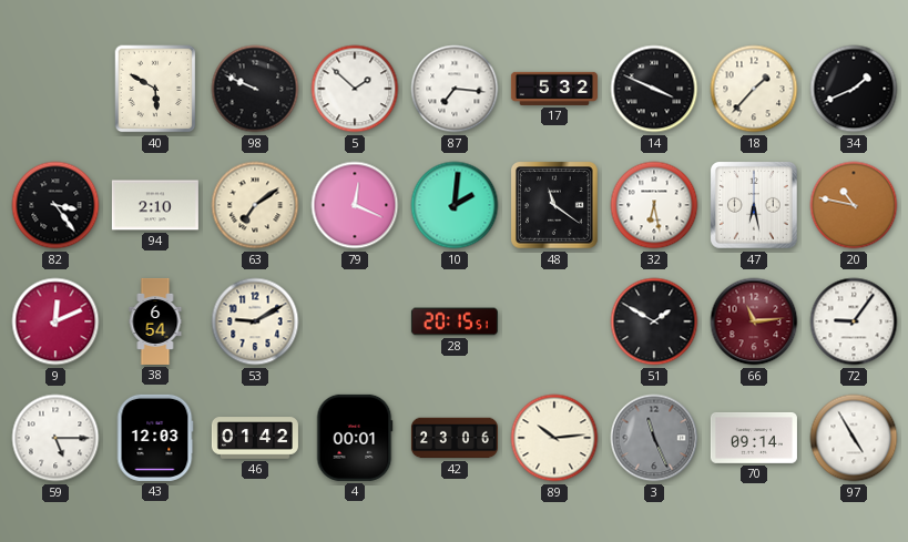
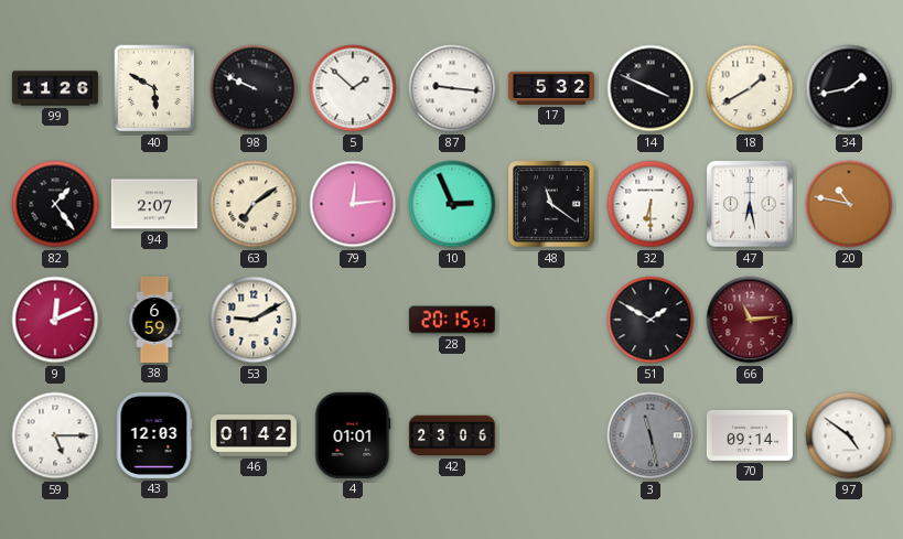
99: none -> 11:26 (55, 88)
87: 7:16 -> 9:16 (452, 88)
18: 1:37 -> 1:40 (750, 88)
34: 1:41 -> 1:43 (849, 88)
82: 3:24 -> 1:24 (55, 204)
94: 2:10 -> 2:07 (154, 204)
79: 12:19 -> 12:14 (353, 204)
10: 2:01 -> 2:56 (452, 204)
32: 6:28 -> 6:30 (651, 204)
38: 6:54 -> 6:59 (154, 320)
72: 9:06 -> none (854, 321)
4: 00:01 -> 01:01 (353, 435)
89: 10:14 -> none (554, 438)
3: 11:26 -> 11:28 (651, 435)
97: 4:55 -> 4:51 (849, 435)
